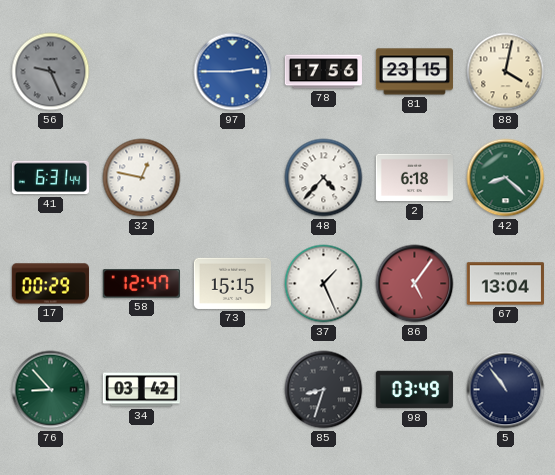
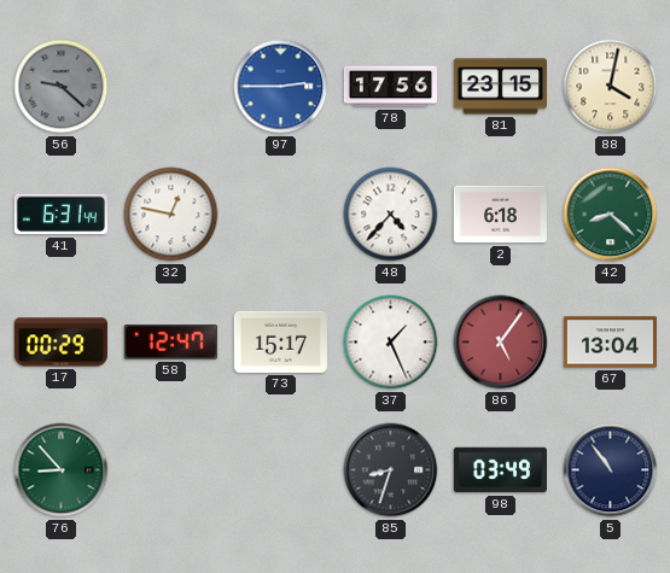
56: 9:26 -> 9:22 (62, 87)
73: 15:15 -> 15:17 (280, 341)
34: 03:42 -> none (141, 390)
